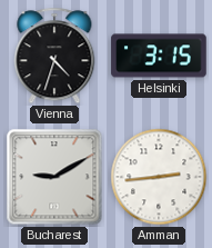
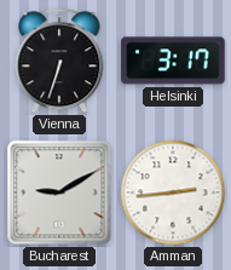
Vienna: 4:33 -> 6:33 (59, 61)
Helsinki: 3:15 -> 3:17 (173, 61)
